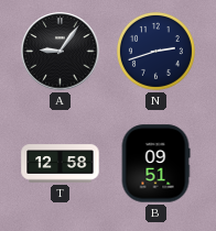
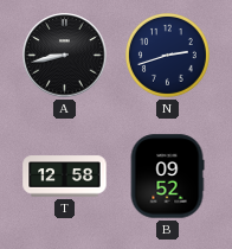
A: 9:06 -> 8:43 (65, 56)
B: 09:51 -> 09:52 (167, 177)
